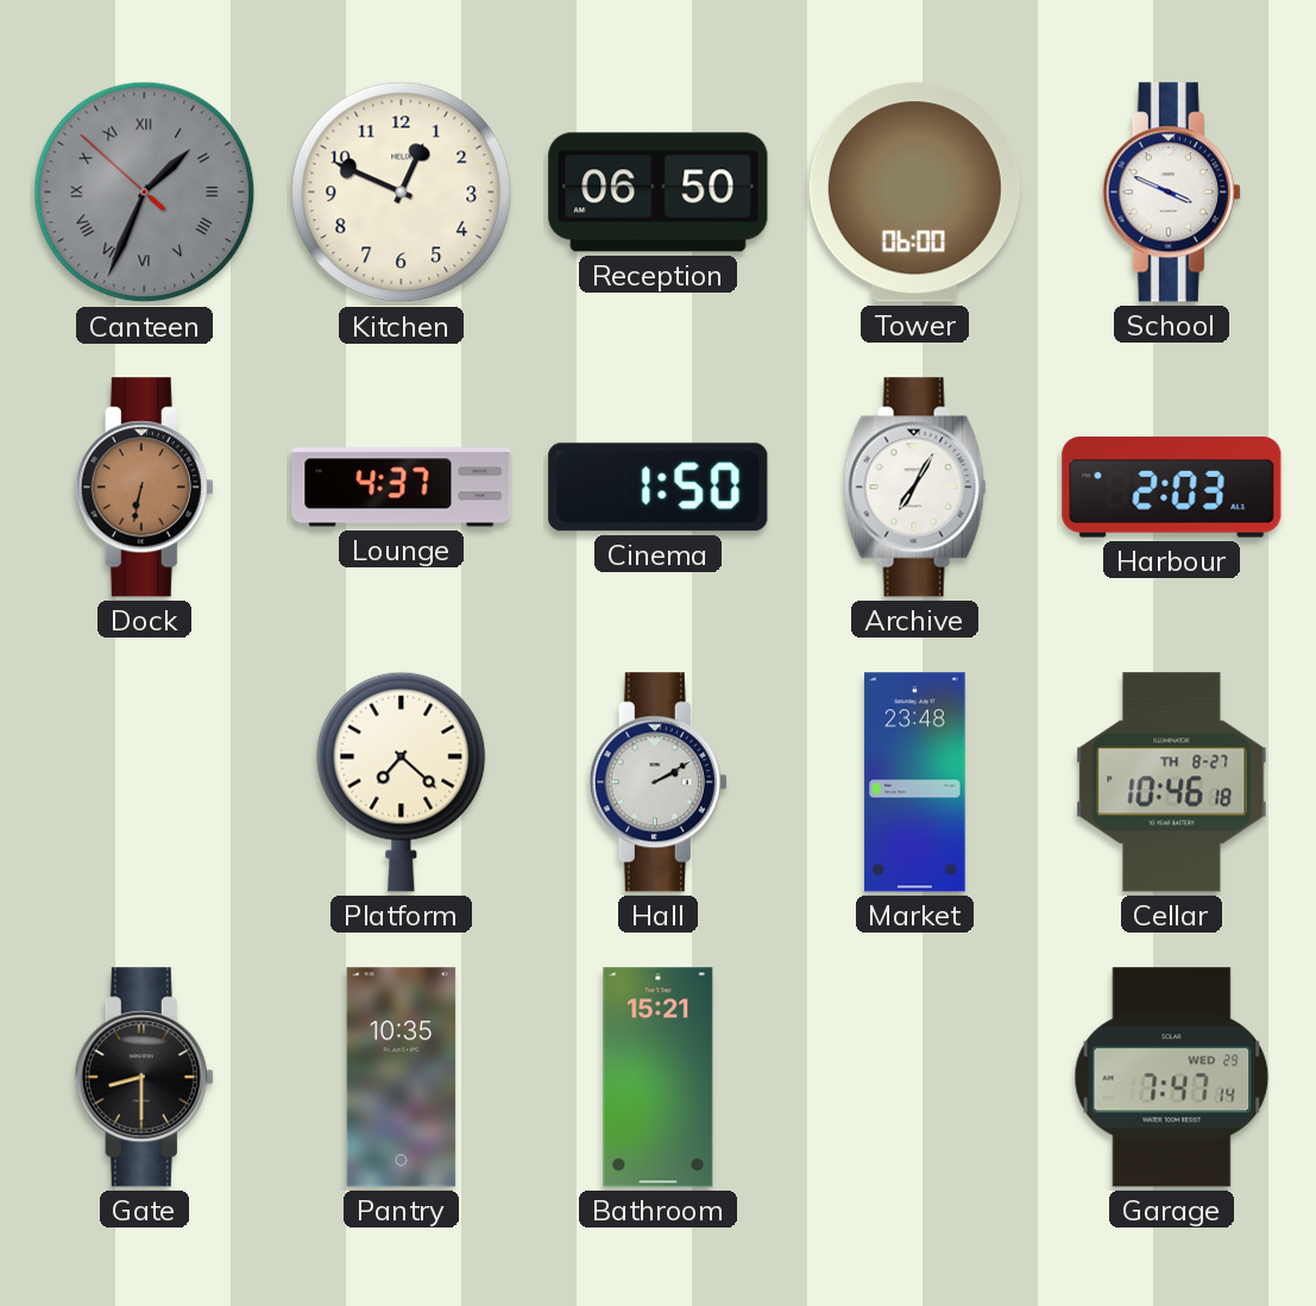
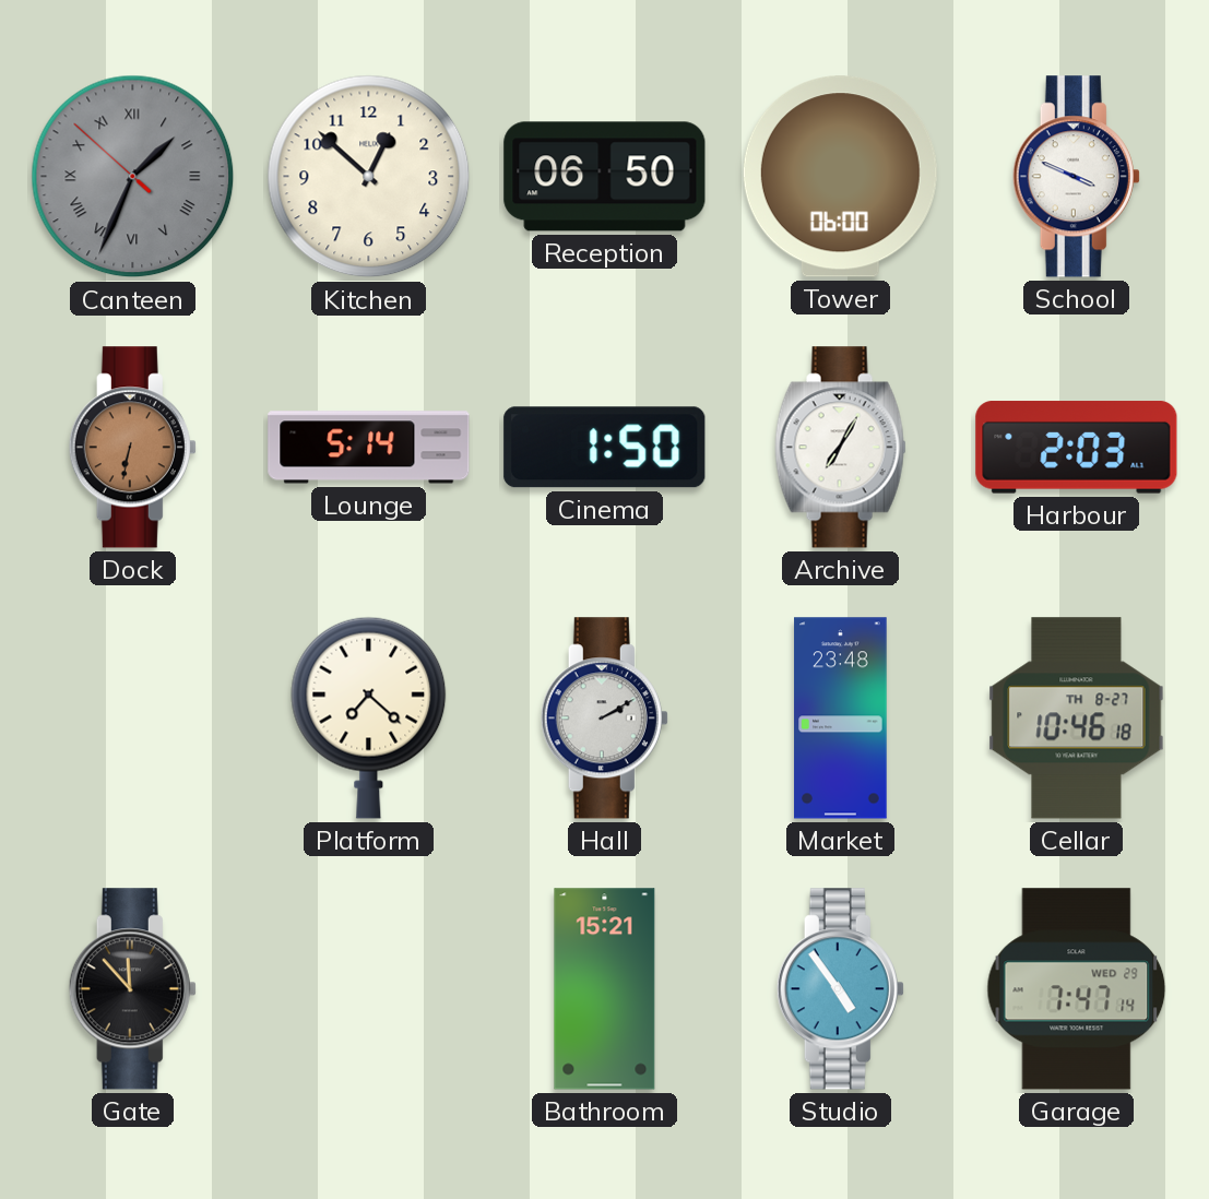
Kitchen: 12:49 -> 12:52 (369, 177)
Lounge: 4:37 -> 5:14 (369, 448)
Gate: 8:30 -> 11:53 (132, 989)
Pantry: 10:35 -> none (402, 1078)
Studio: none -> 4:54 (840, 989)
